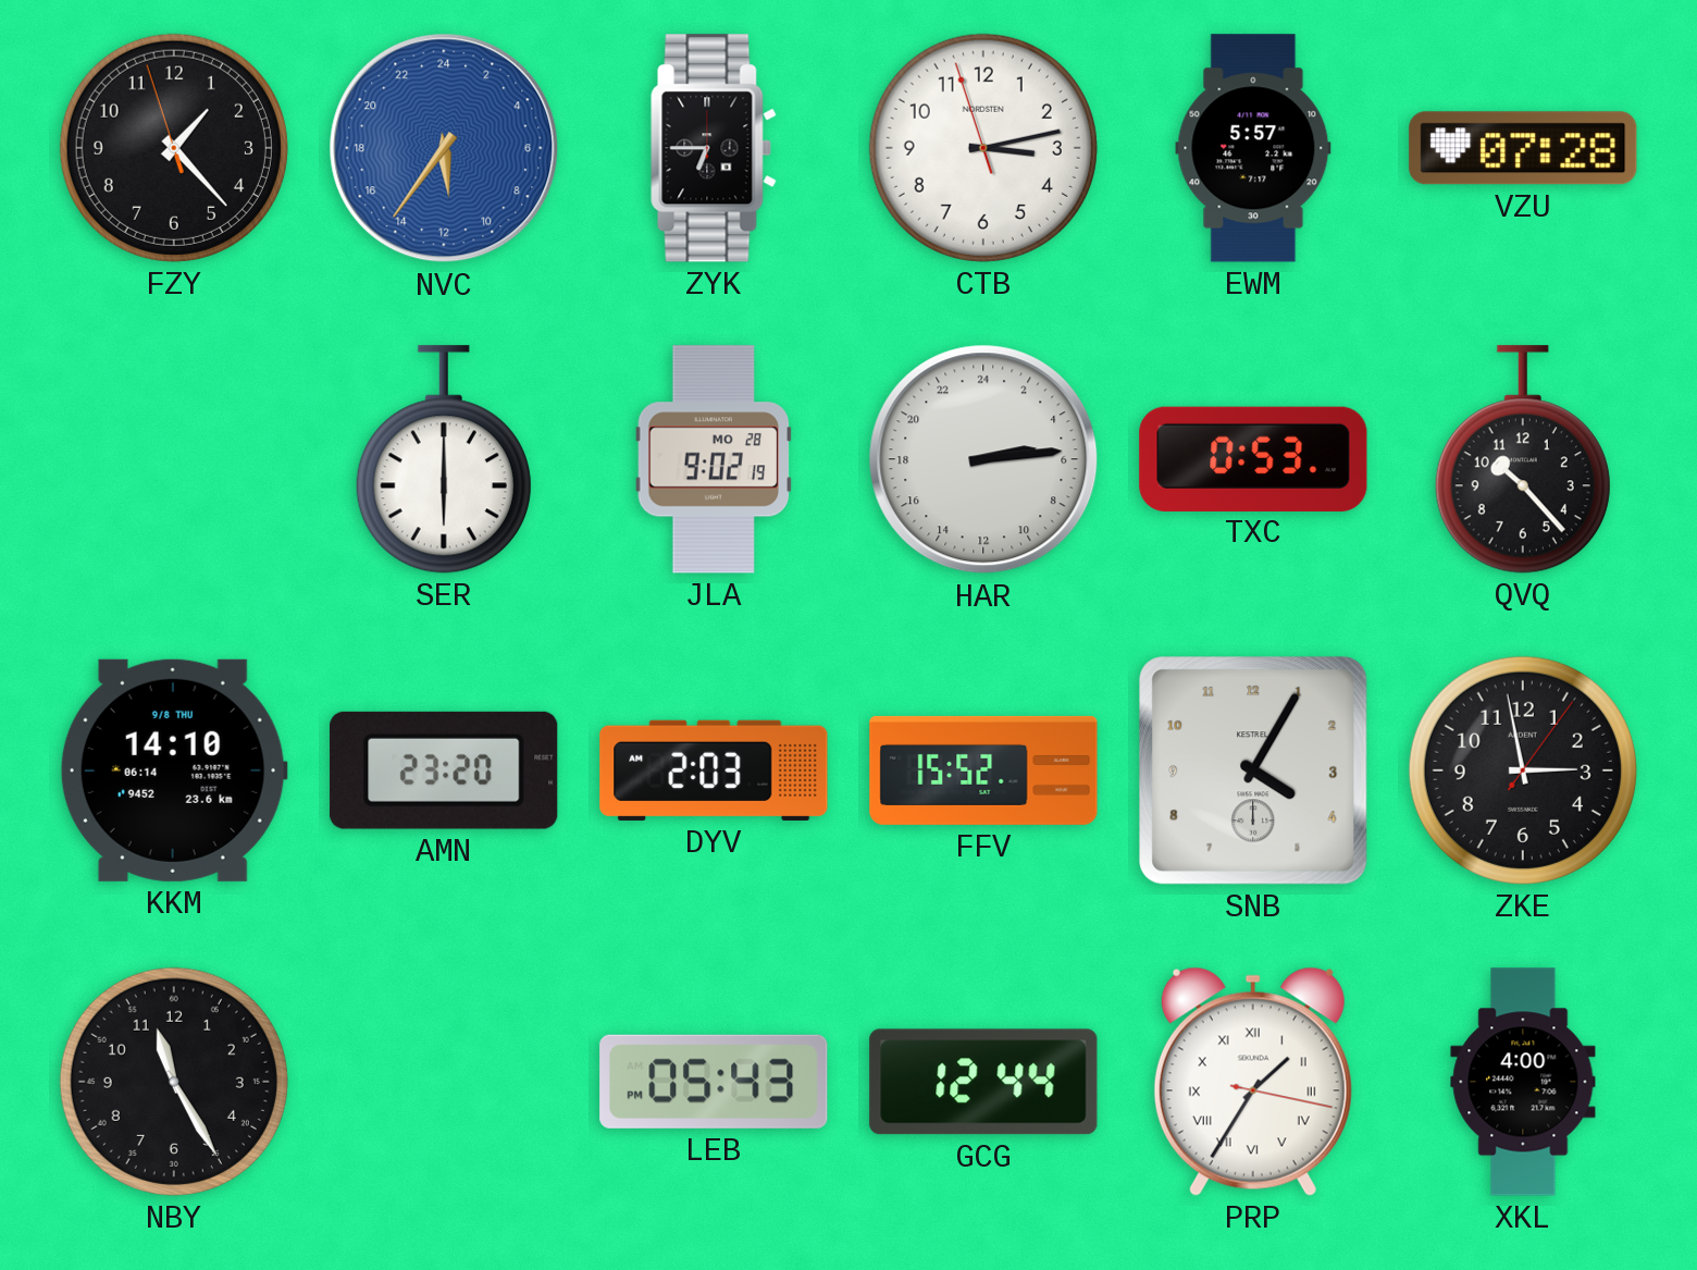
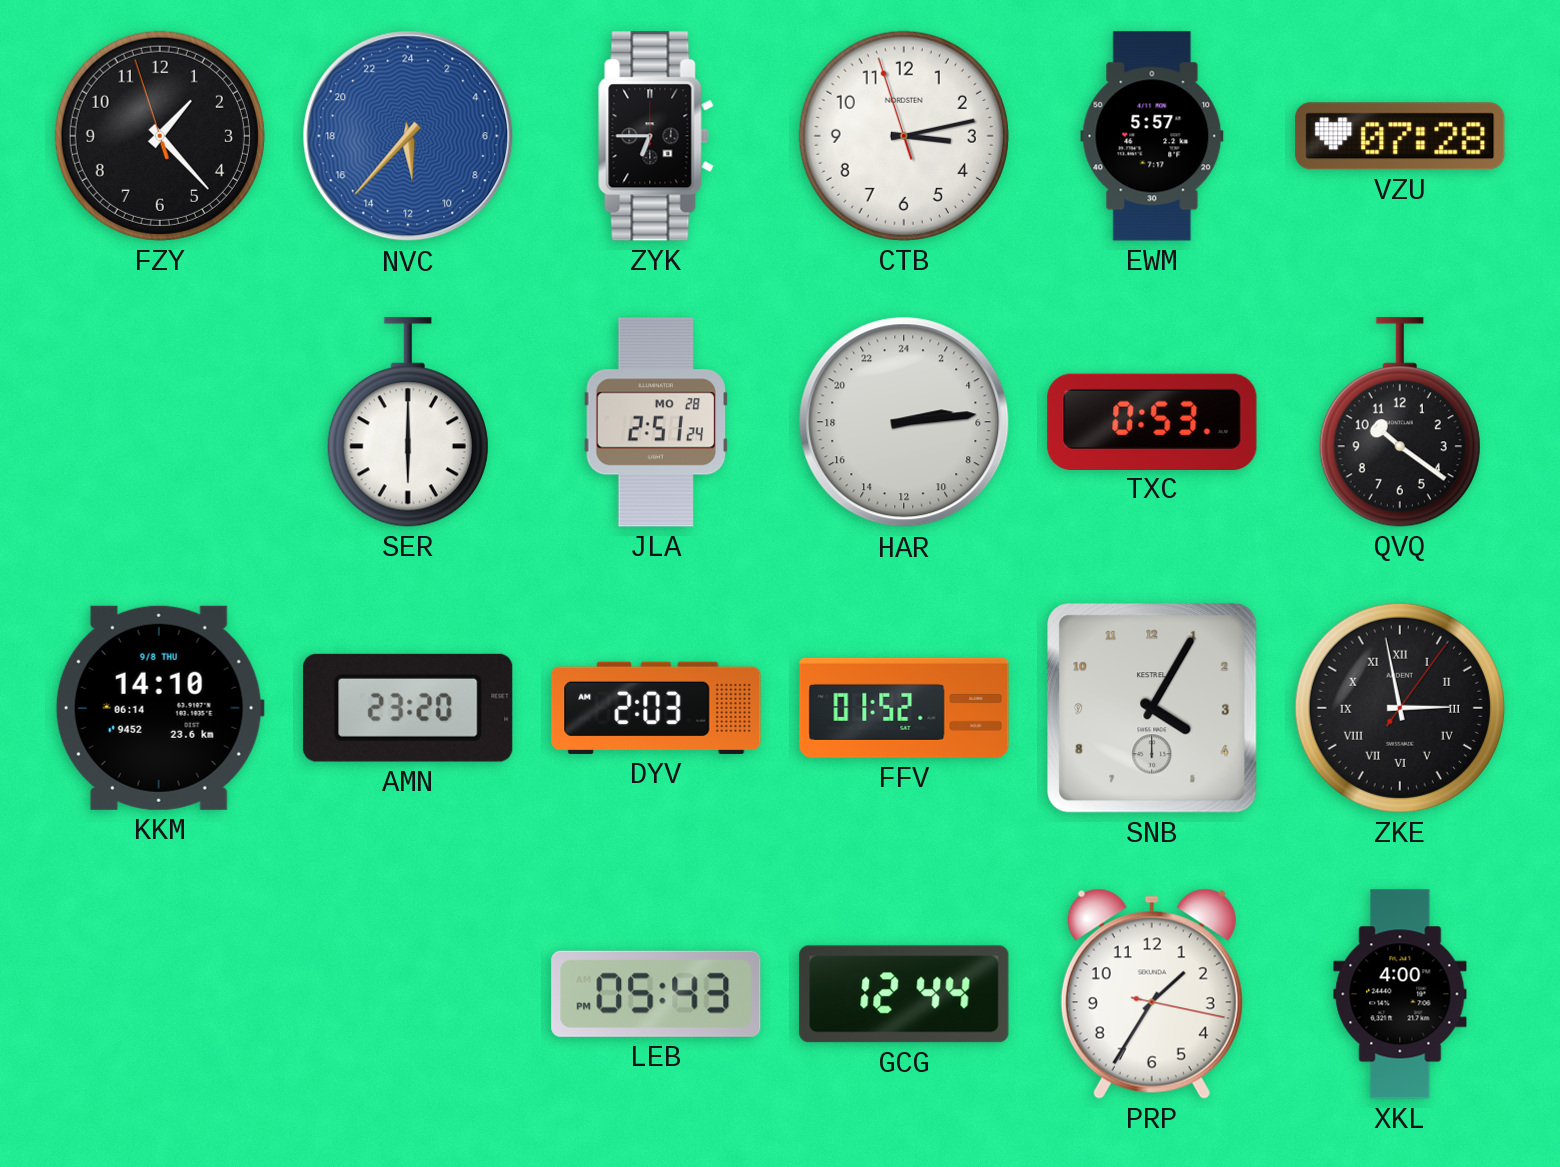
NVC: 11:36 -> 11:37 (408, 136)
JLA: 9:02 -> 2:51 (656, 422)
QVQ: 10:23 -> 10:21 (1400, 422)
FFV: 15:52 -> 01:52 (904, 708)
ZKE numerals: Arabic -> Roman (1400, 708)
NBY: 11:25 -> none (174, 1082)
PRP numerals: Roman -> Arabic (1152, 994)
